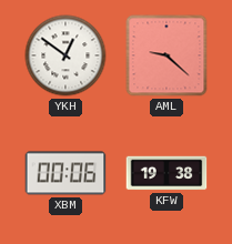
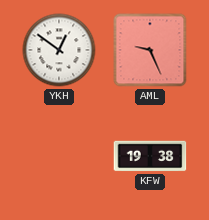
AML: 9:22 -> 9:26 (150, 50)
XBM: 00:06 -> none (65, 173)
